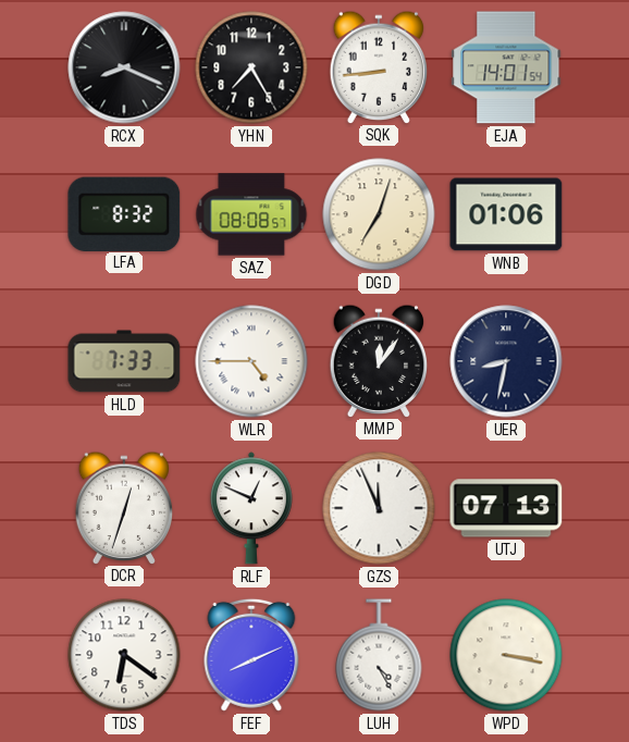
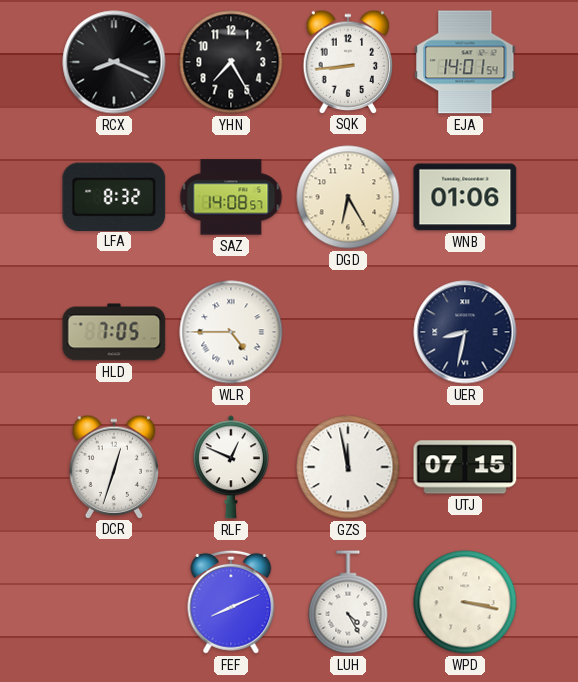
SAZ: 08:08 -> 14:08 (231, 197)
DGD: 7:03 -> 6:25 (348, 197)
HLD: 7:33 -> 7:05 (114, 332)
MMP: 12:06 -> none (379, 360)
GZS: 11:56 -> 11:58 (348, 467)
UTJ: 07:13 -> 07:15 (465, 467)
TDS: 6:21 -> none (124, 655)
